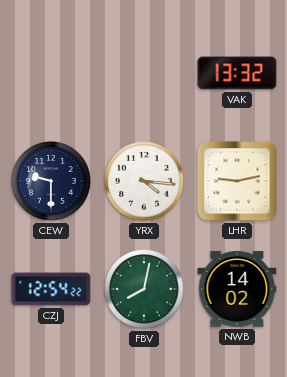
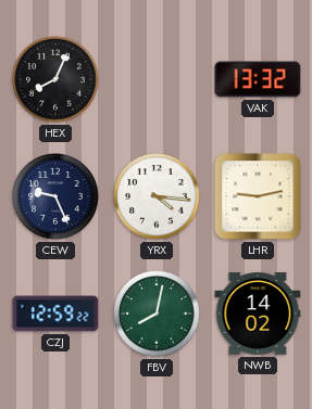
HEX: none -> 8:04 (55, 79)
CEW: 9:30 -> 9:26 (55, 196)
CZJ: 12:54 -> 12:59 (55, 314)
